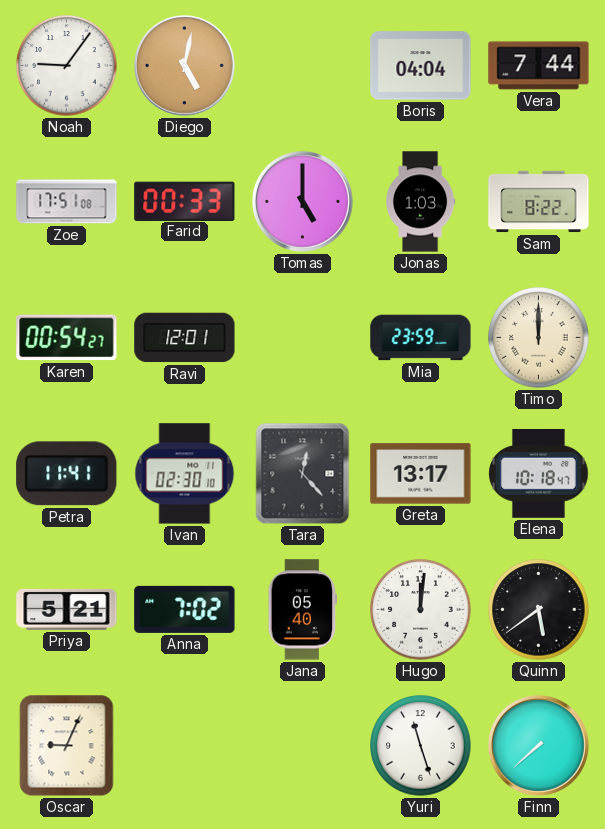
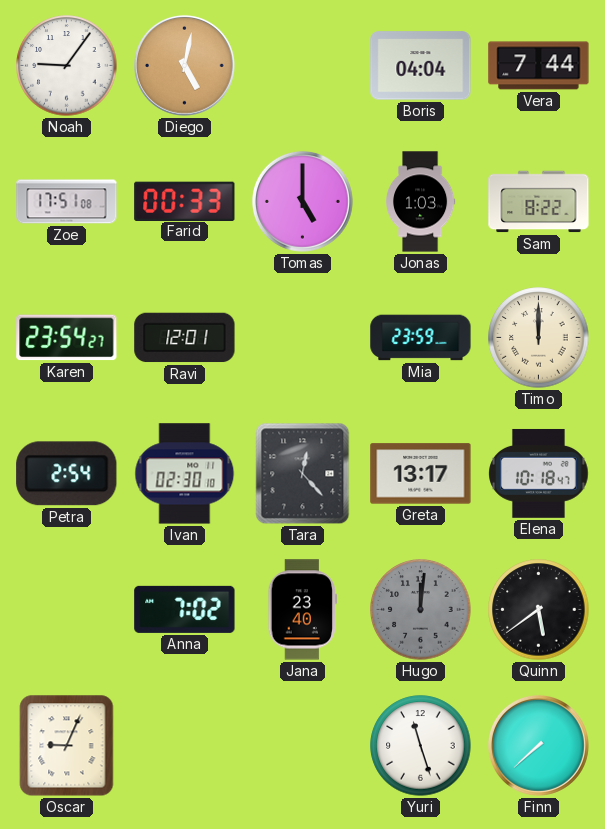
Karen: 00:54 -> 23:54 (67, 338)
Petra: 11:41 -> 2:54 (67, 474)
Priya: 5:21 -> none (67, 609)
Jana: 05:40 -> 23:40 (302, 610)
Hugo dial: white -> grey (421, 610)
